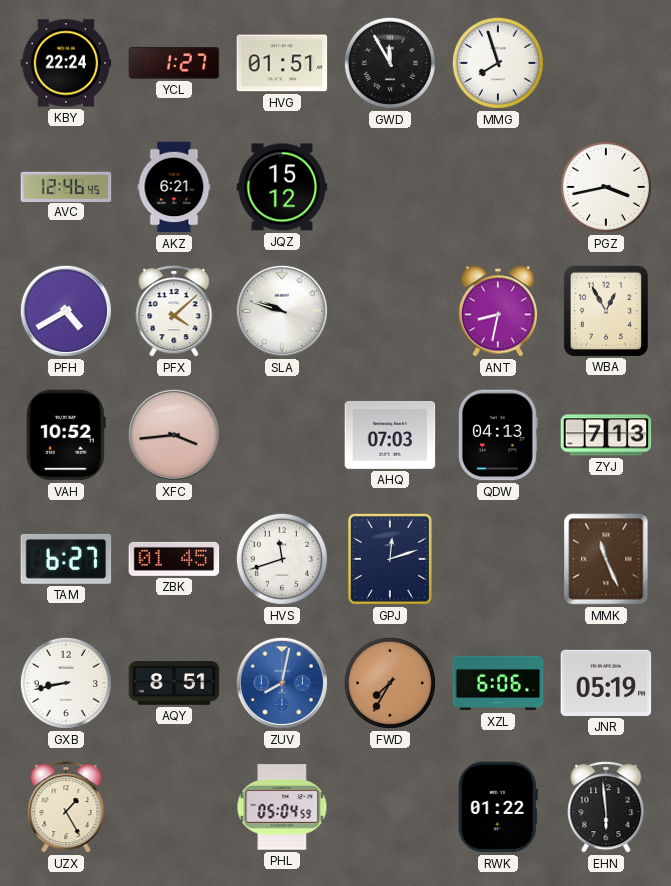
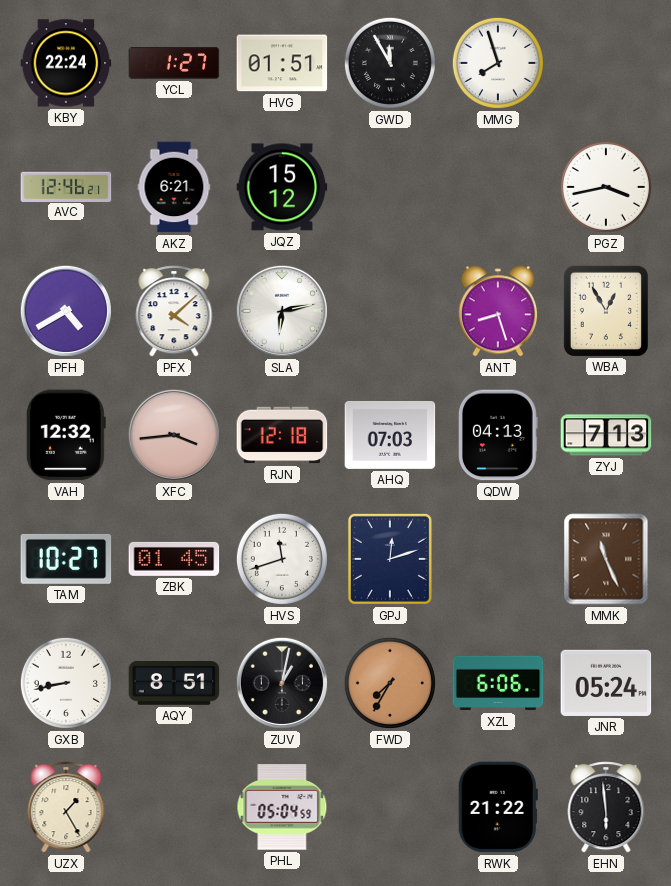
AVC: 12:46:45 -> 12:46:21 (66, 186)
SLA: 9:48 -> 6:13 (282, 311)
ANT: 8:32 -> 8:27 (498, 311)
VAH: 10:52 -> 12:32 (66, 435)
RJN: none -> 12:18 (282, 435)
TAM: 6:27 -> 10:27 (66, 559)
ZUV: 8:02 -> 1:02 (282, 683)
ZUV dial: blue -> black (282, 683)
JNR: 05:19 -> 05:24 (606, 683)
RWK: 01:22 -> 21:22 (498, 807)
